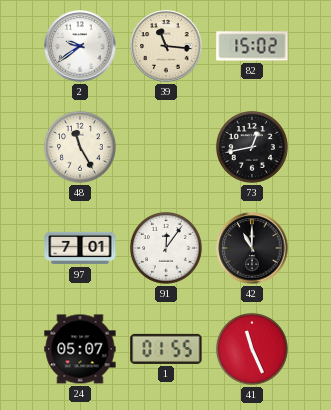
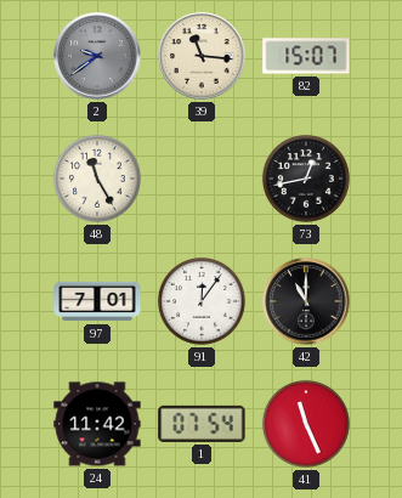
2 dial: white -> grey (97, 56)
82: 15:02 -> 15:07 (306, 56)
24: 05:07 -> 11:42 (97, 424)
1: 01:55 -> 07:54 (202, 424)
